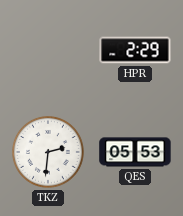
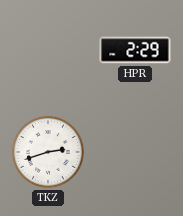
TKZ: 2:31 -> 2:42 (49, 153)
QES: 05:53 -> none (135, 152)
